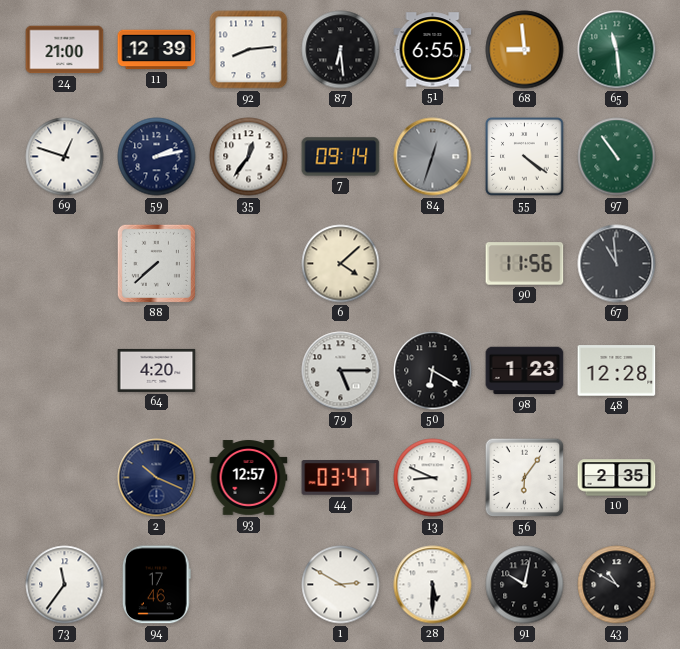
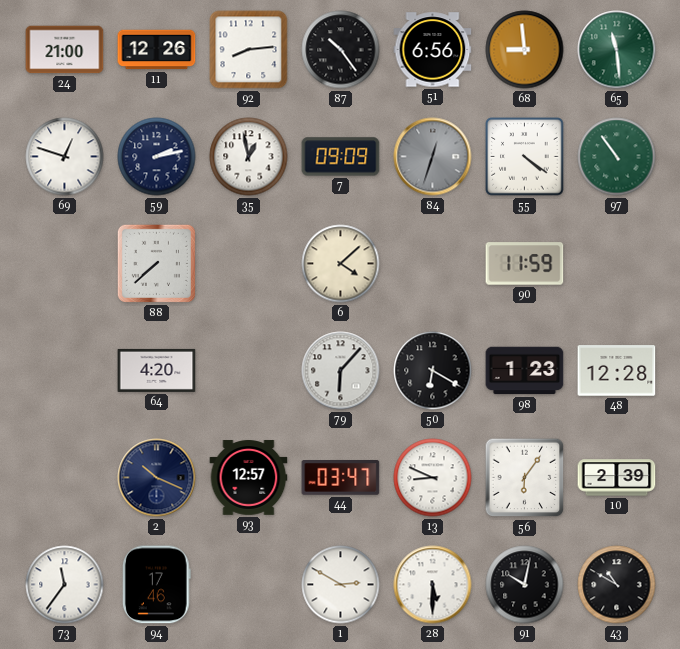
11: 12:39 -> 12:26 (157, 50)
87: 6:29 -> 10:24 (341, 50)
51: 6:55 -> 6:56 (433, 50)
35: 12:36 -> 12:58 (249, 157)
7: 09:14 -> 09:09 (341, 157)
90: 11:56 -> 11:59 (525, 264)
67: 10:59 -> none (617, 264)
79: 5:15 -> 6:07 (341, 371)
10: 2:35 -> 2:39 (617, 478)
